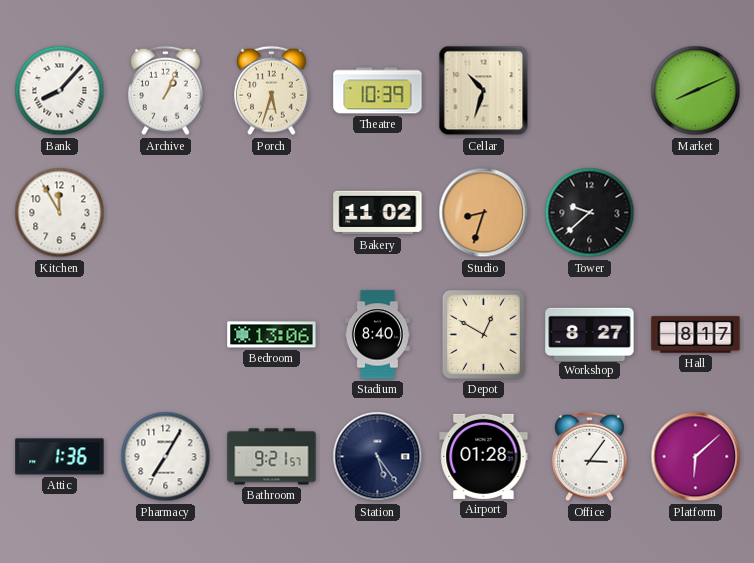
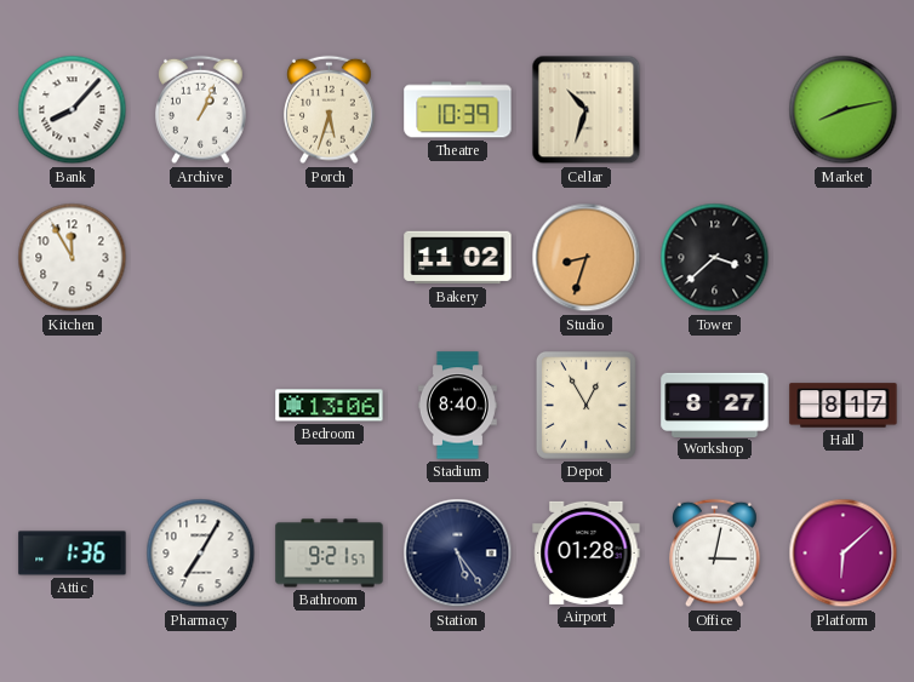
Market: 8:11 -> 8:13 (844, 110)
Tower: 9:38 -> 3:38 (715, 258)
Depot: 12:50 -> 12:55 (585, 405)
Office: 3:06 -> 3:02 (715, 554)
